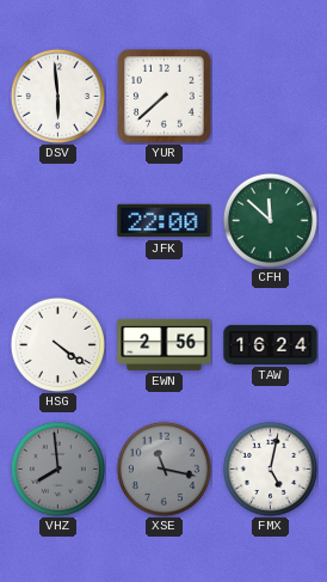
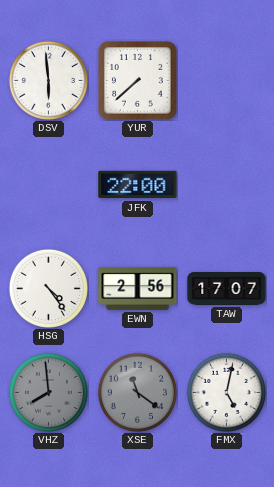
CFH: 11:52 -> none (270, 220)
HSG: 4:21 -> 4:24 (48, 288)
TAW: 16:24 -> 17:07 (227, 289)
XSE: 11:17 -> 11:21 (137, 392)
